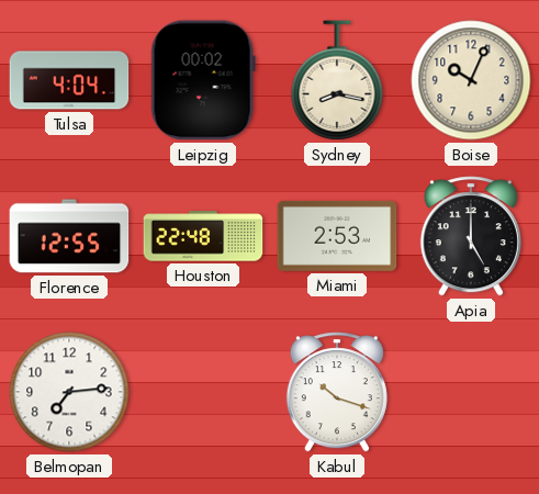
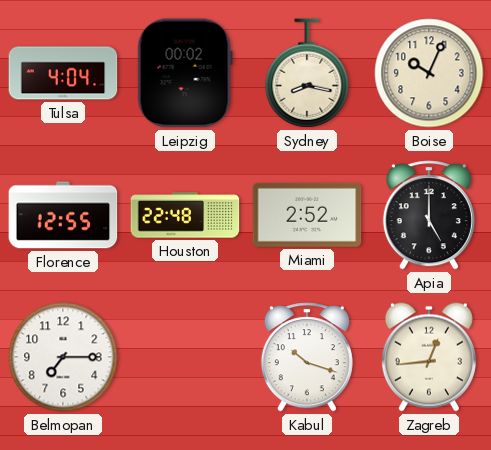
Miami: 2:53 -> 2:52 (307, 215)
Belmopan: 7:14 -> 7:15 (63, 357)
Zagreb: none -> 12:44 (429, 357)
